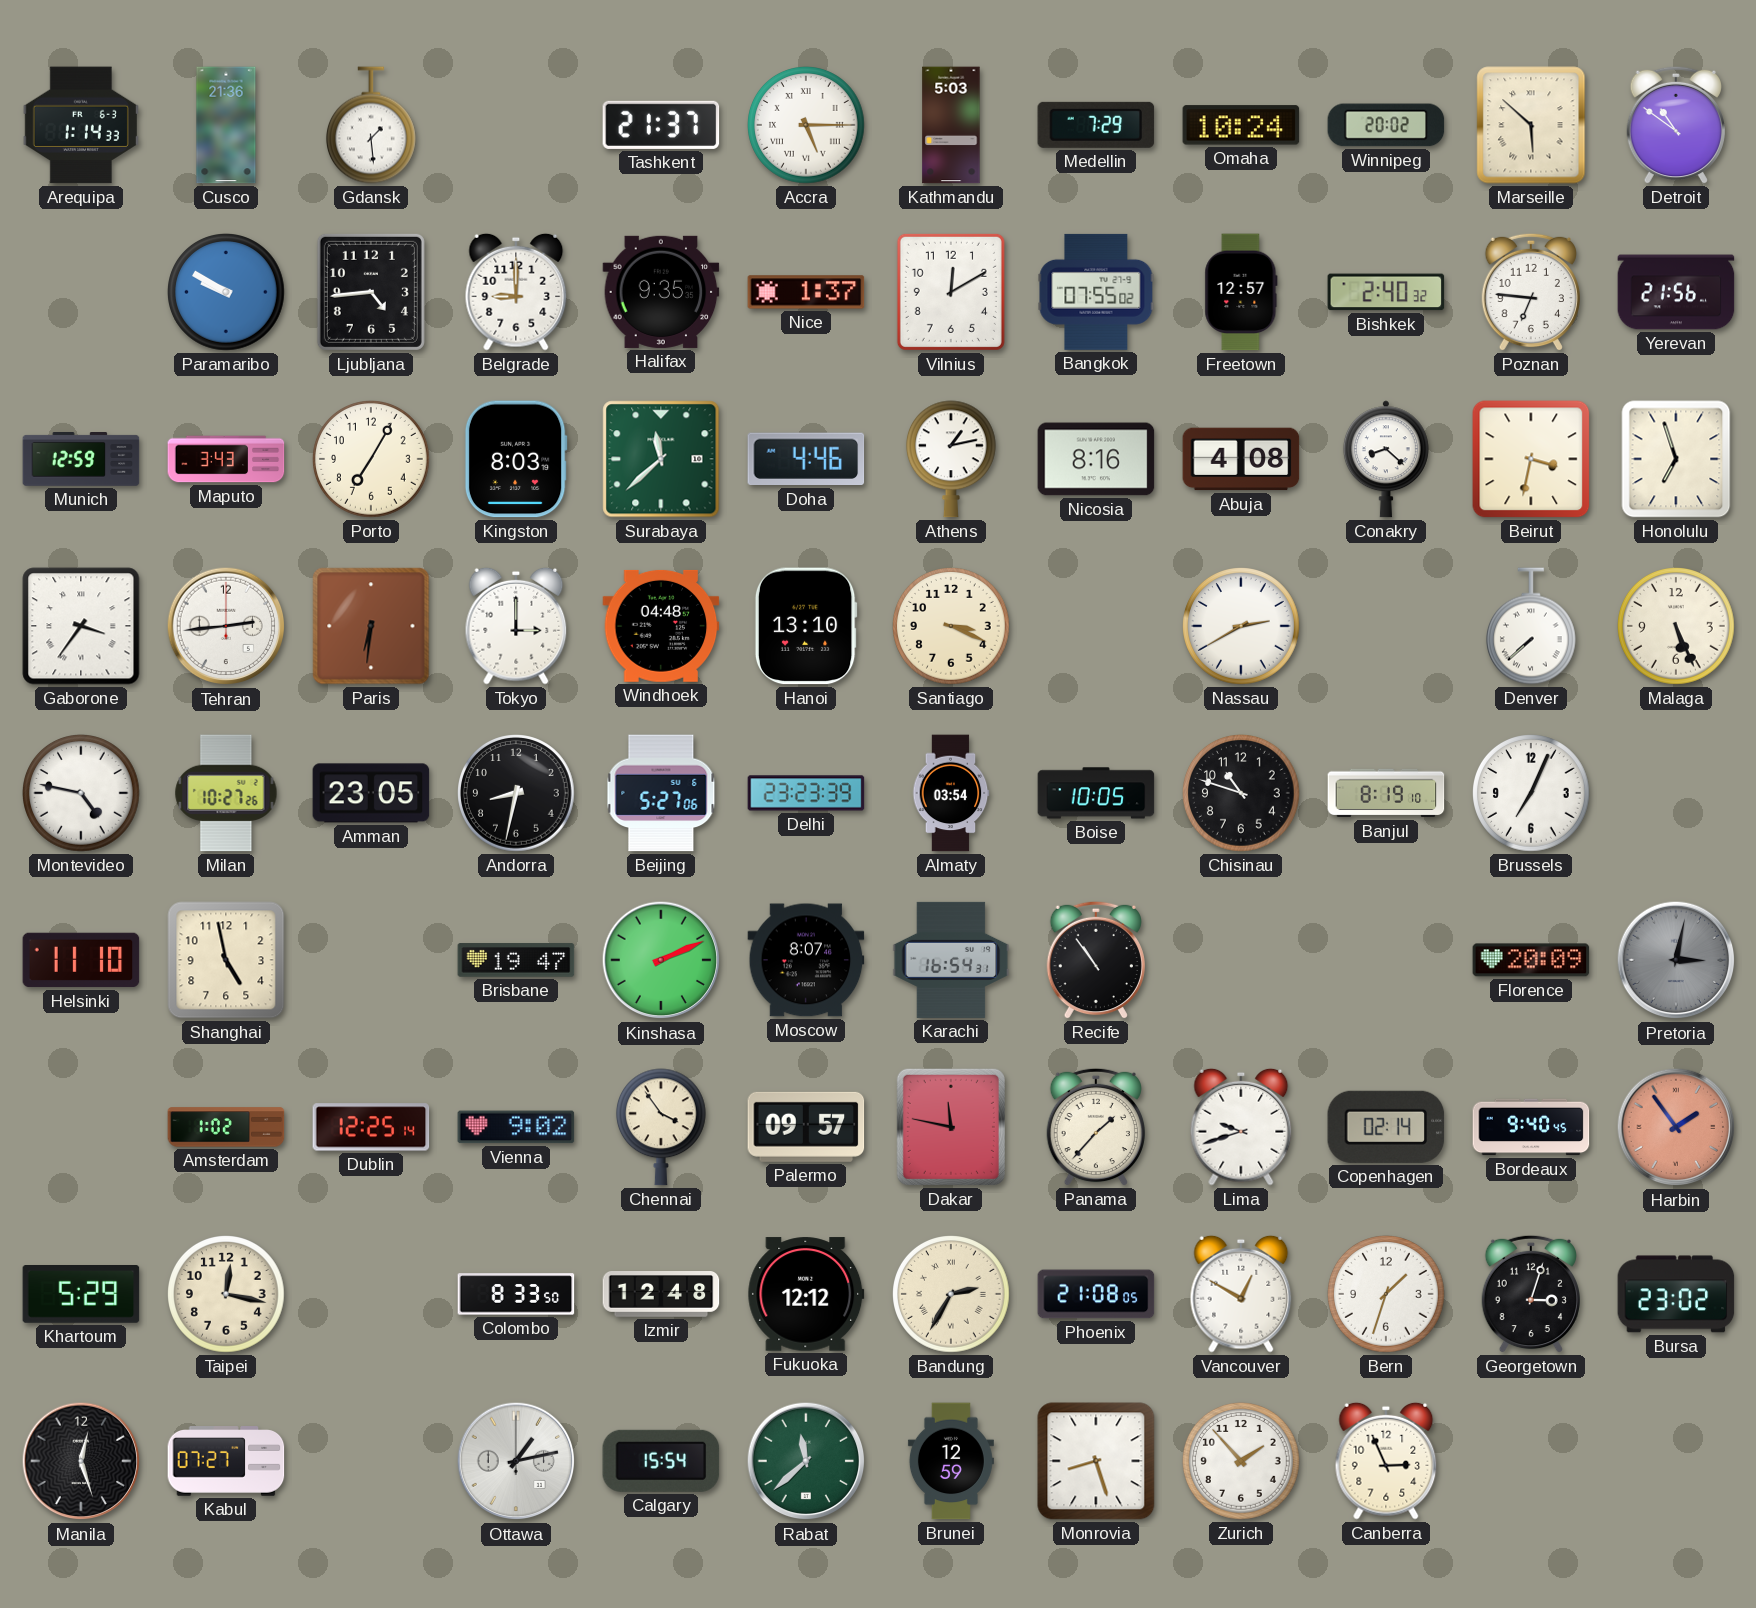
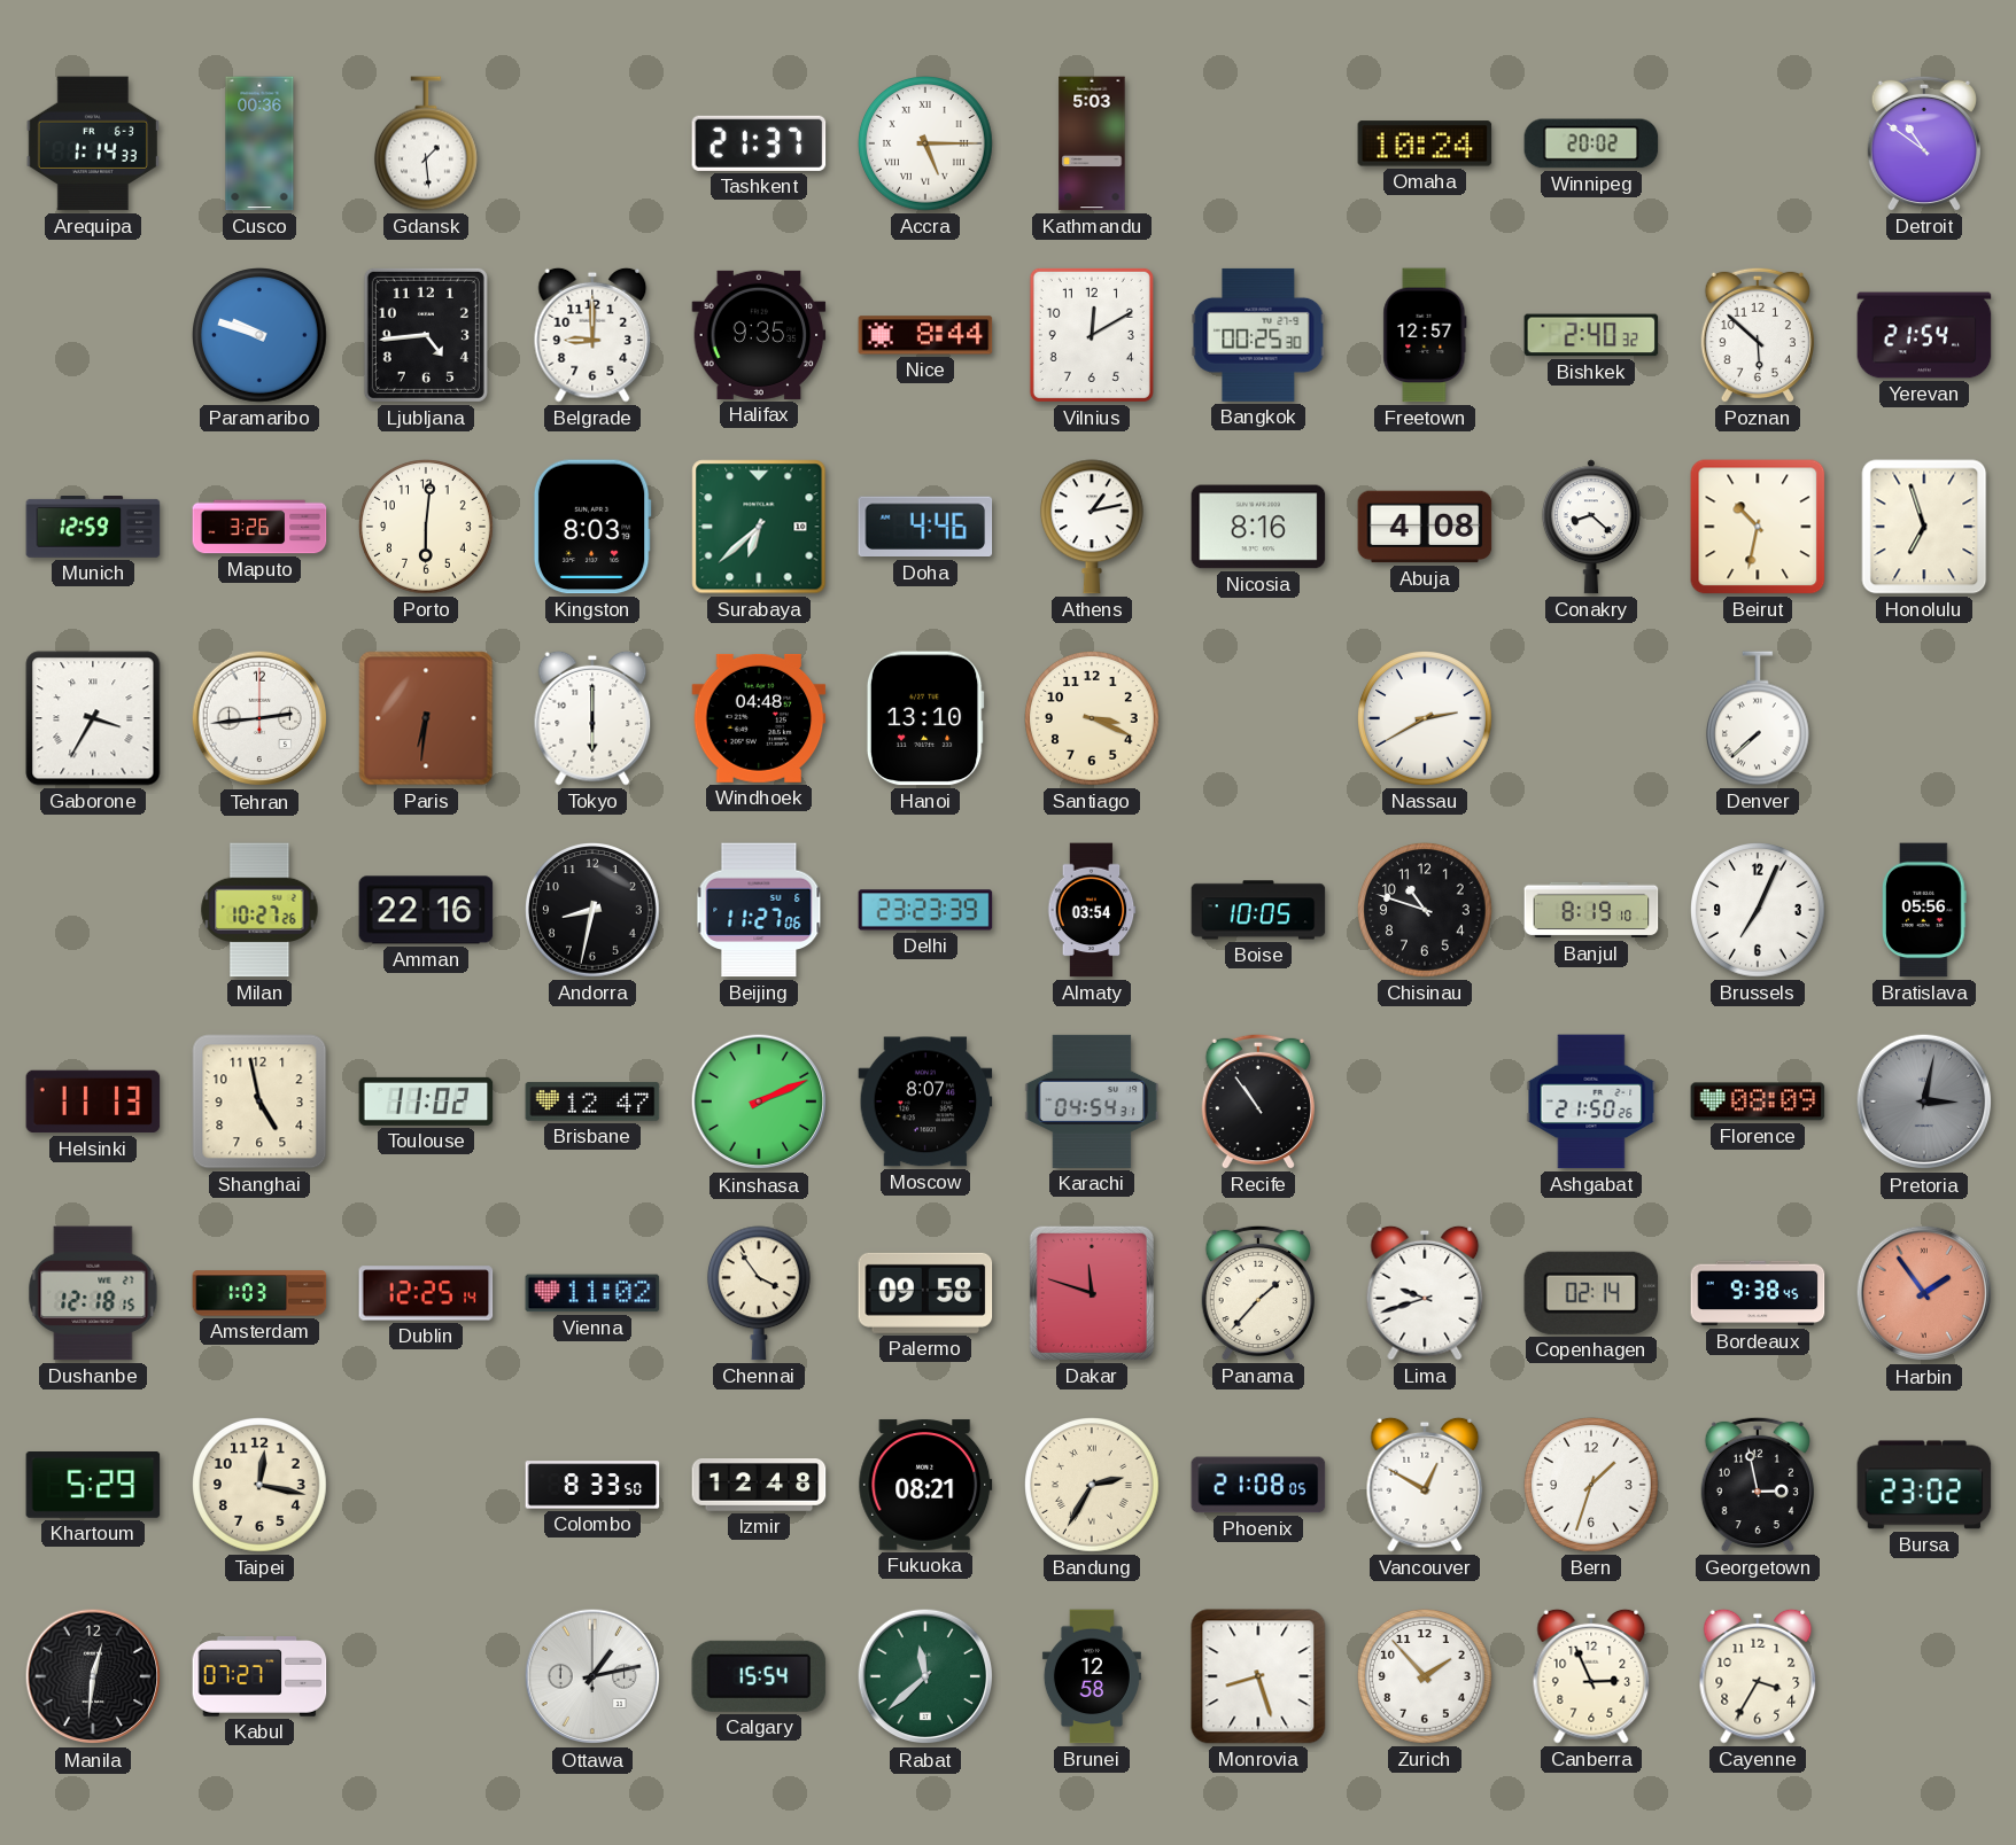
Cusco: 21:36 -> 00:36 (259, 143)
Medellin: 7:29 -> none (1096, 125)
Marseille: 5:52 -> none (1531, 125)
Paramaribo: 9:50 -> 9:48 (261, 336)
Nice: 1:37 -> 8:44 (925, 335)
Bangkok: 07:55 -> 00:25 (1258, 335)
Poznan: 6:46 -> 5:52 (1758, 335)
Yerevan: 21:56 -> 21:54 (1924, 335)
Maputo: 3:43 -> 3:26 (259, 527)
Porto: 7:05 -> 6:01 (427, 528)
Surabaya: 11:38 -> 6:38 (759, 527)
Beirut: 3:32 -> 10:32 (1758, 527)
Gaborone: 3:36 -> 3:35 (93, 718)
Tokyo: 3:00 -> 6:00 (592, 718)
Malaga: 5:26 -> none (1677, 627)
Montevideo: 4:47 -> none (82, 794)
Amman: 23:05 -> 22:16 (426, 910)
Beijing: 5:27 -> 11:27 (759, 910)
Bratislava: none -> 05:56 (1925, 910)
Helsinki: 11:10 -> 11:13 (93, 1101)
Toulouse: none -> 11:02 (426, 1101)
Brisbane: 19:47 -> 12:47 (592, 1101)
Karachi: 16:54 -> 04:54 (1092, 1101)
Ashgabat: none -> 21:50 (1591, 1101)
Florence: 20:09 -> 08:09 (1758, 1101)
Dushanbe: none -> 12:18 (93, 1293)
Amsterdam: 1:02 -> 1:03 (259, 1293)
Vienna: 9:02 -> 11:02 (592, 1293)
Palermo: 09:57 -> 09:58 (925, 1293)
Dakar: 11:47 -> 11:48 (1092, 1293)
Bordeaux: 9:40 -> 9:38 (1758, 1293)
Fukuoka: 12:12 -> 08:21 (925, 1485)
Georgetown: 3:03 -> 2:58 (1758, 1485)
Manila: 12:27 -> 12:31 (93, 1676)
Brunei: 12:59 -> 12:58 (1092, 1676)
Cayenne: none -> 3:35 (1758, 1676)
